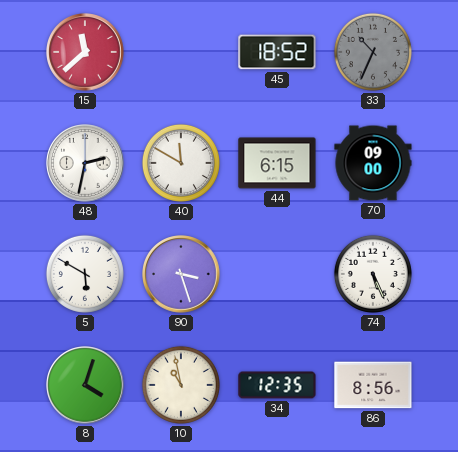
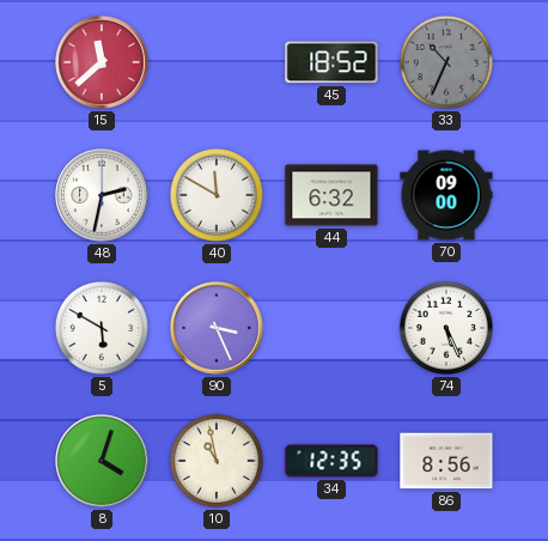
44: 6:15 -> 6:32 (331, 195)
90: 3:27 -> 3:26 (217, 328)
